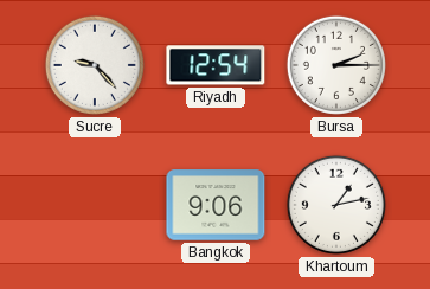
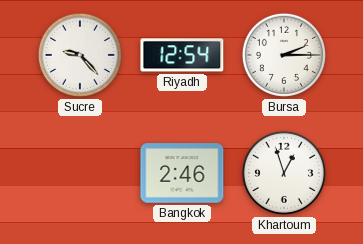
Bangkok: 9:06 -> 2:46 (182, 173)
Khartoum: 1:13 -> 12:57 (284, 173)
